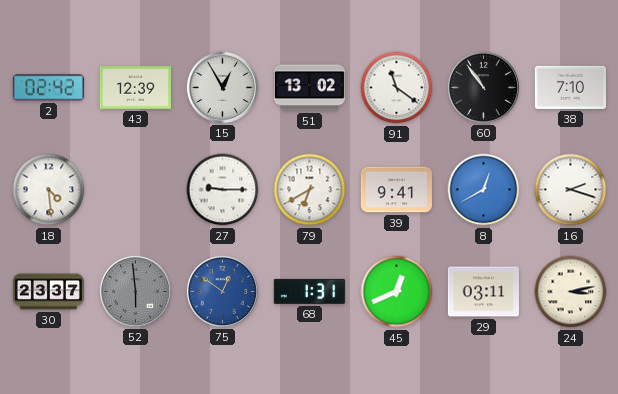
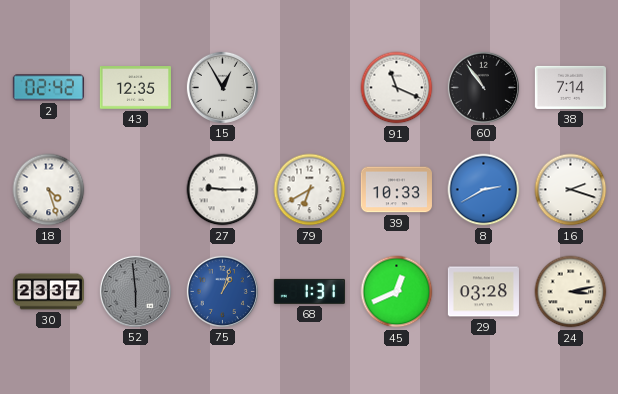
43: 12:39 -> 12:35 (135, 88)
51: 13:02 -> none (309, 88)
91: 11:21 -> 11:19 (397, 88)
38: 7:10 -> 7:14 (570, 87)
18: 4:29 -> 4:27 (49, 190)
39: 9:41 -> 10:33 (396, 190)
8: 12:40 -> 2:40 (484, 190)
75: 12:51 -> 1:03 (222, 291)
29: 03:11 -> 03:28 (483, 292)
